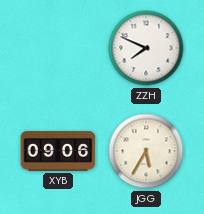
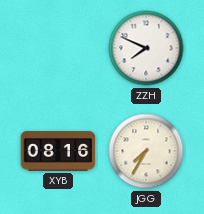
XYB: 09:06 -> 08:16 (58, 151)
JGG: 5:35 -> 7:35 (146, 151)
